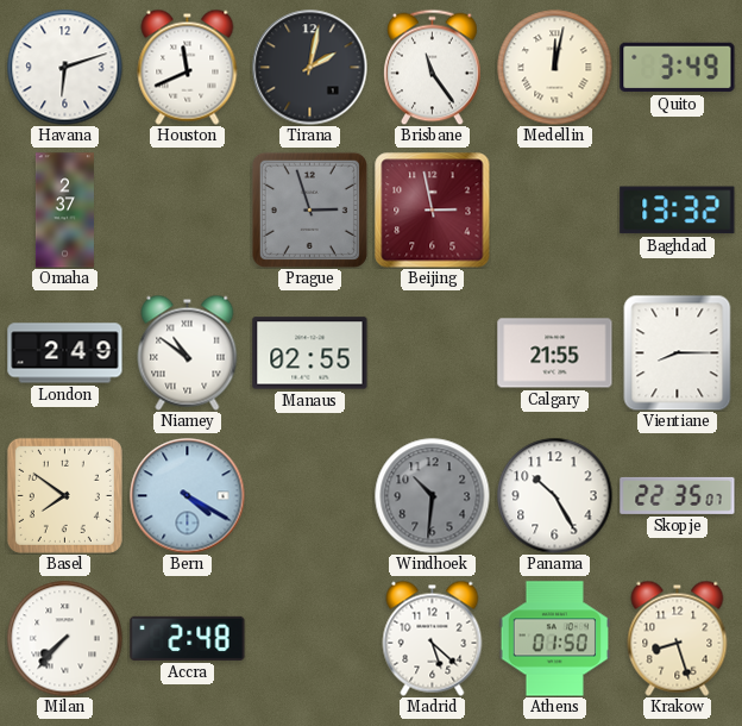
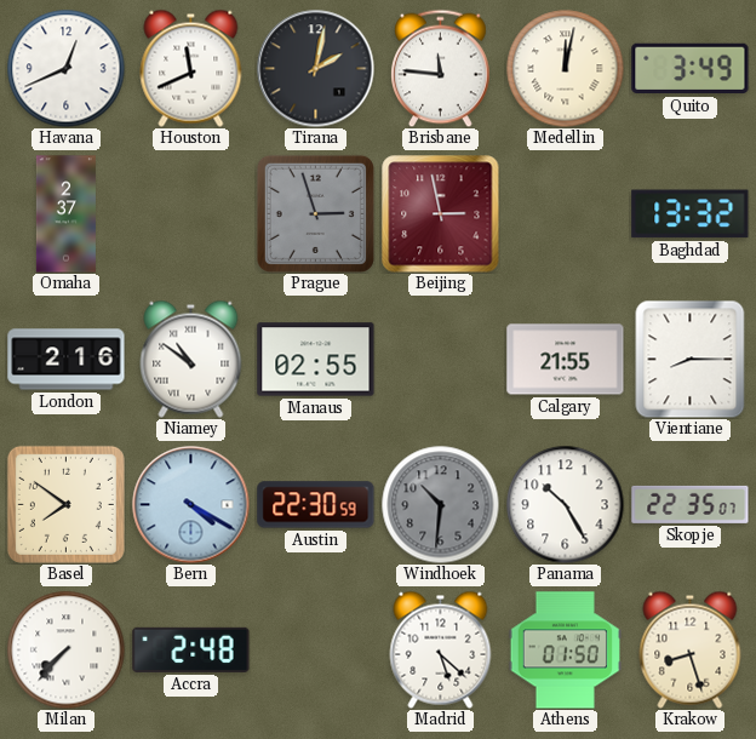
Havana: 6:12 -> 12:41 (65, 68)
Brisbane: 11:24 -> 11:46 (441, 68)
London: 2:49 -> 2:16 (67, 360)
Austin: none -> 22:30 (316, 505)
